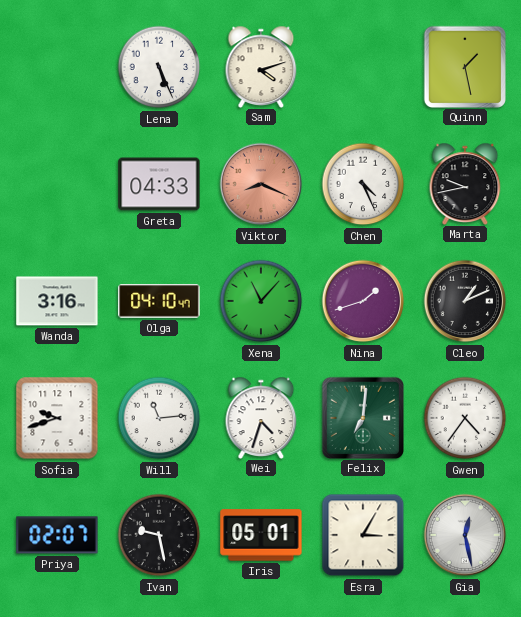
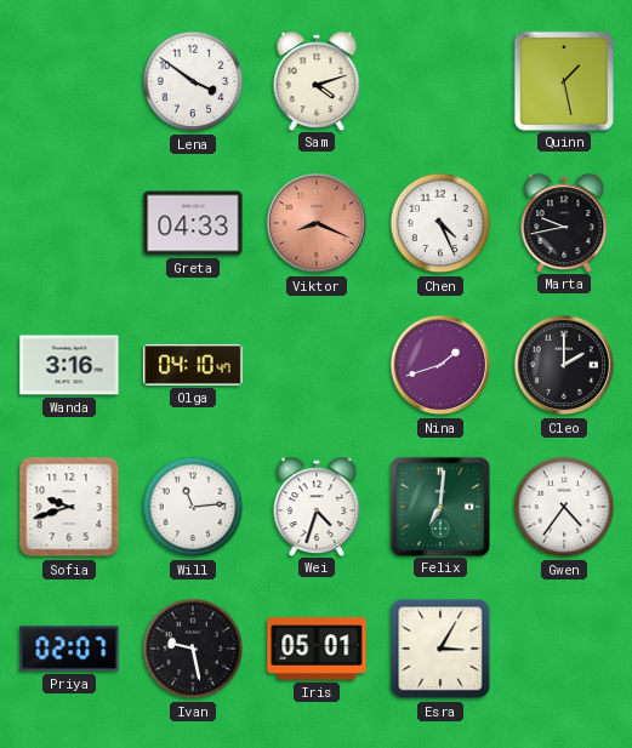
Lena: 5:26 -> 3:51 (193, 81)
Xena: 11:07 -> none (261, 301)
Cleo: 1:11 -> 2:00 (564, 365)
Gia: 12:28 -> none (465, 535)
